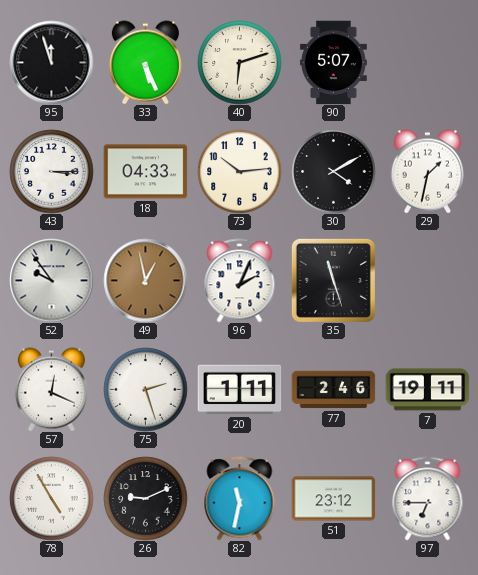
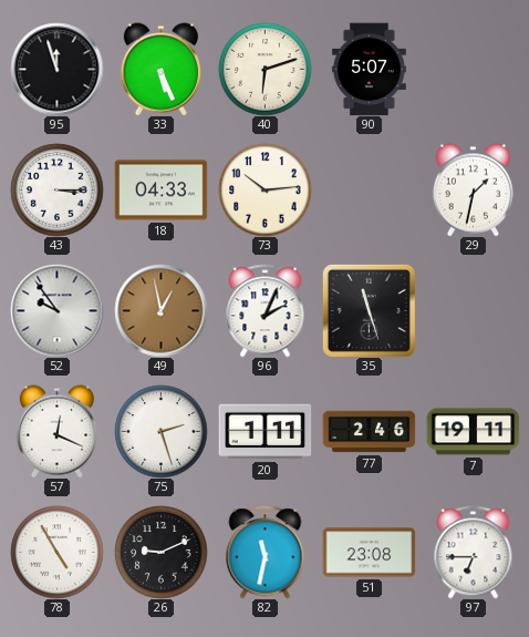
30: 4:10 -> none (333, 171)
51: 23:12 -> 23:08 (369, 553)
